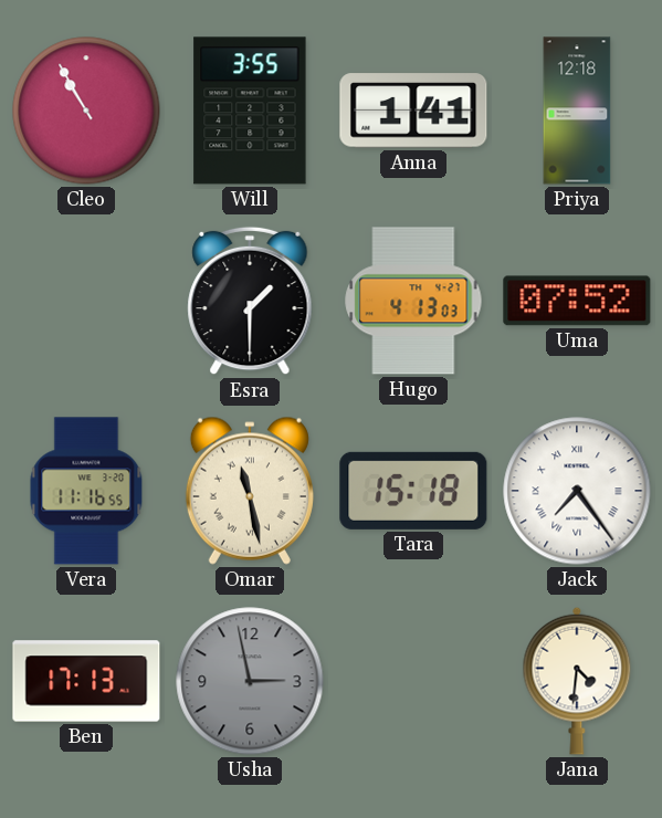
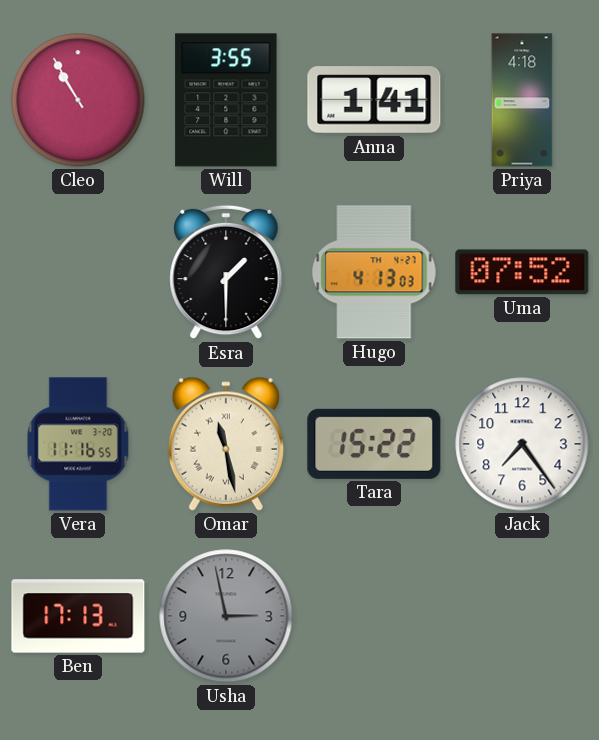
Priya: 12:18 -> 4:18 (522, 100)
Tara: 15:18 -> 15:22 (374, 444)
Jack numerals: Roman -> Arabic (522, 444)
Jana: 4:31 -> none (577, 681)
